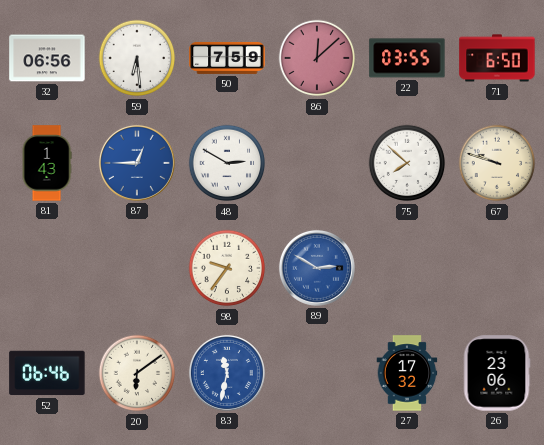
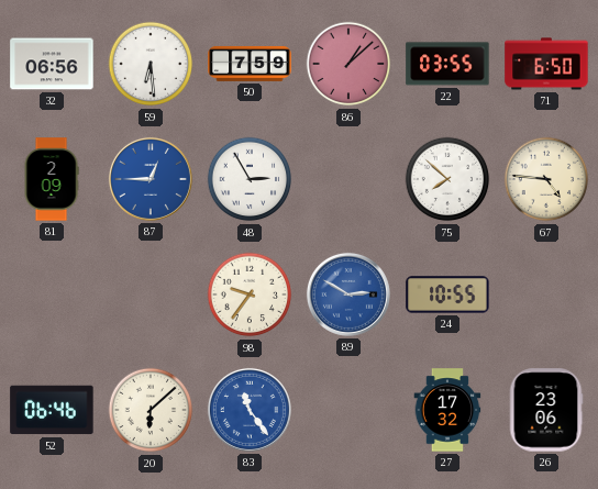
86: 12:08 -> 1:08 (348, 64)
81: 1:43 -> 2:09 (52, 179)
48: 2:50 -> 2:55 (250, 179)
67: 9:48 -> 4:46 (546, 179)
24: none -> 10:55 (447, 294)
20: 6:09 -> 6:08 (151, 410)
83: 11:32 -> 11:24 (250, 410)
